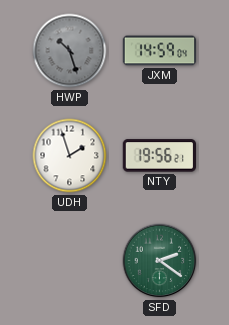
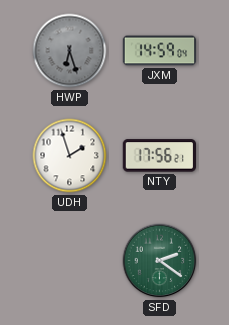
HWP: 10:27 -> 6:27 (70, 51)
NTY: 19:56 -> 17:56 (159, 156)
